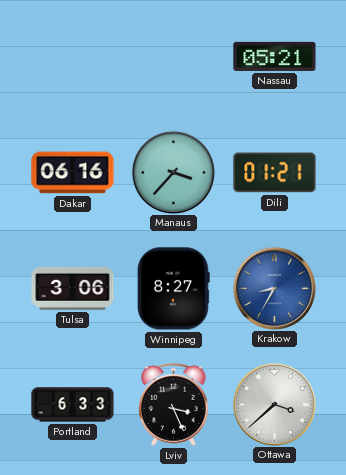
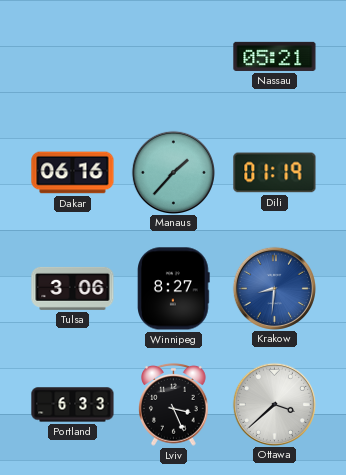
Manaus: 3:37 -> 1:37 (173, 172)
Dili: 01:21 -> 01:19 (275, 173)
Krakow: 8:35 -> 8:31 (274, 288)
